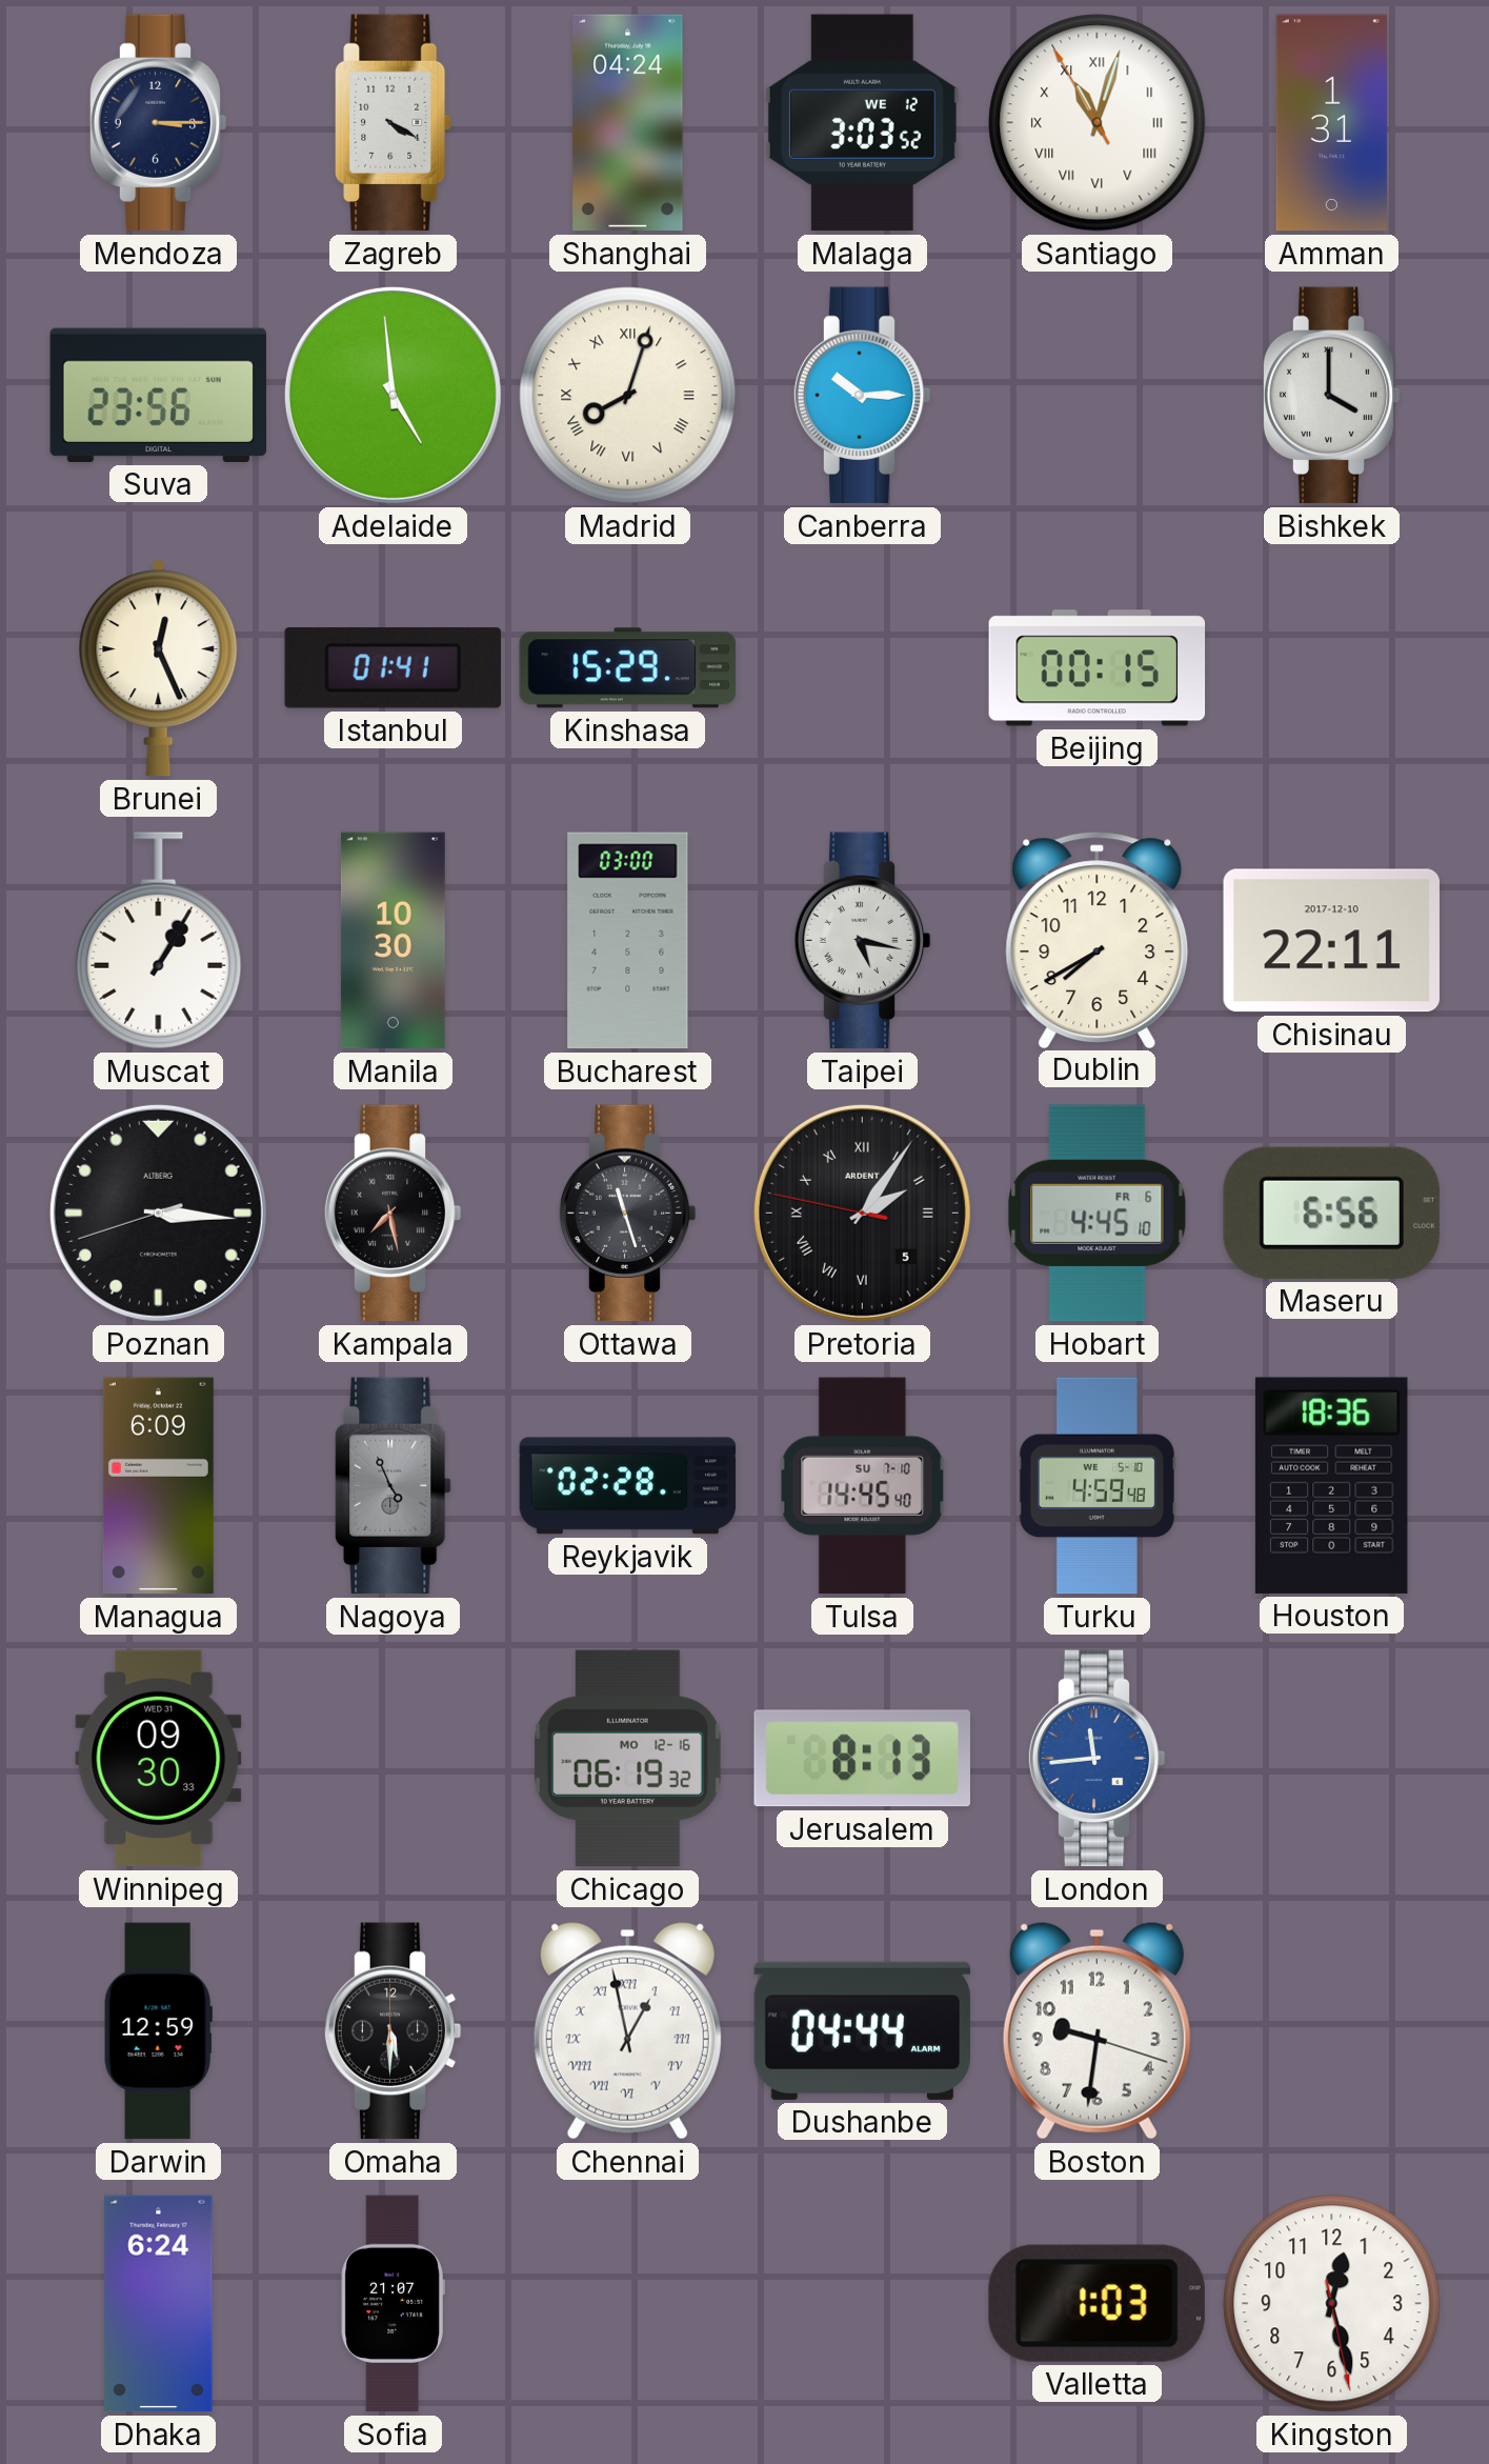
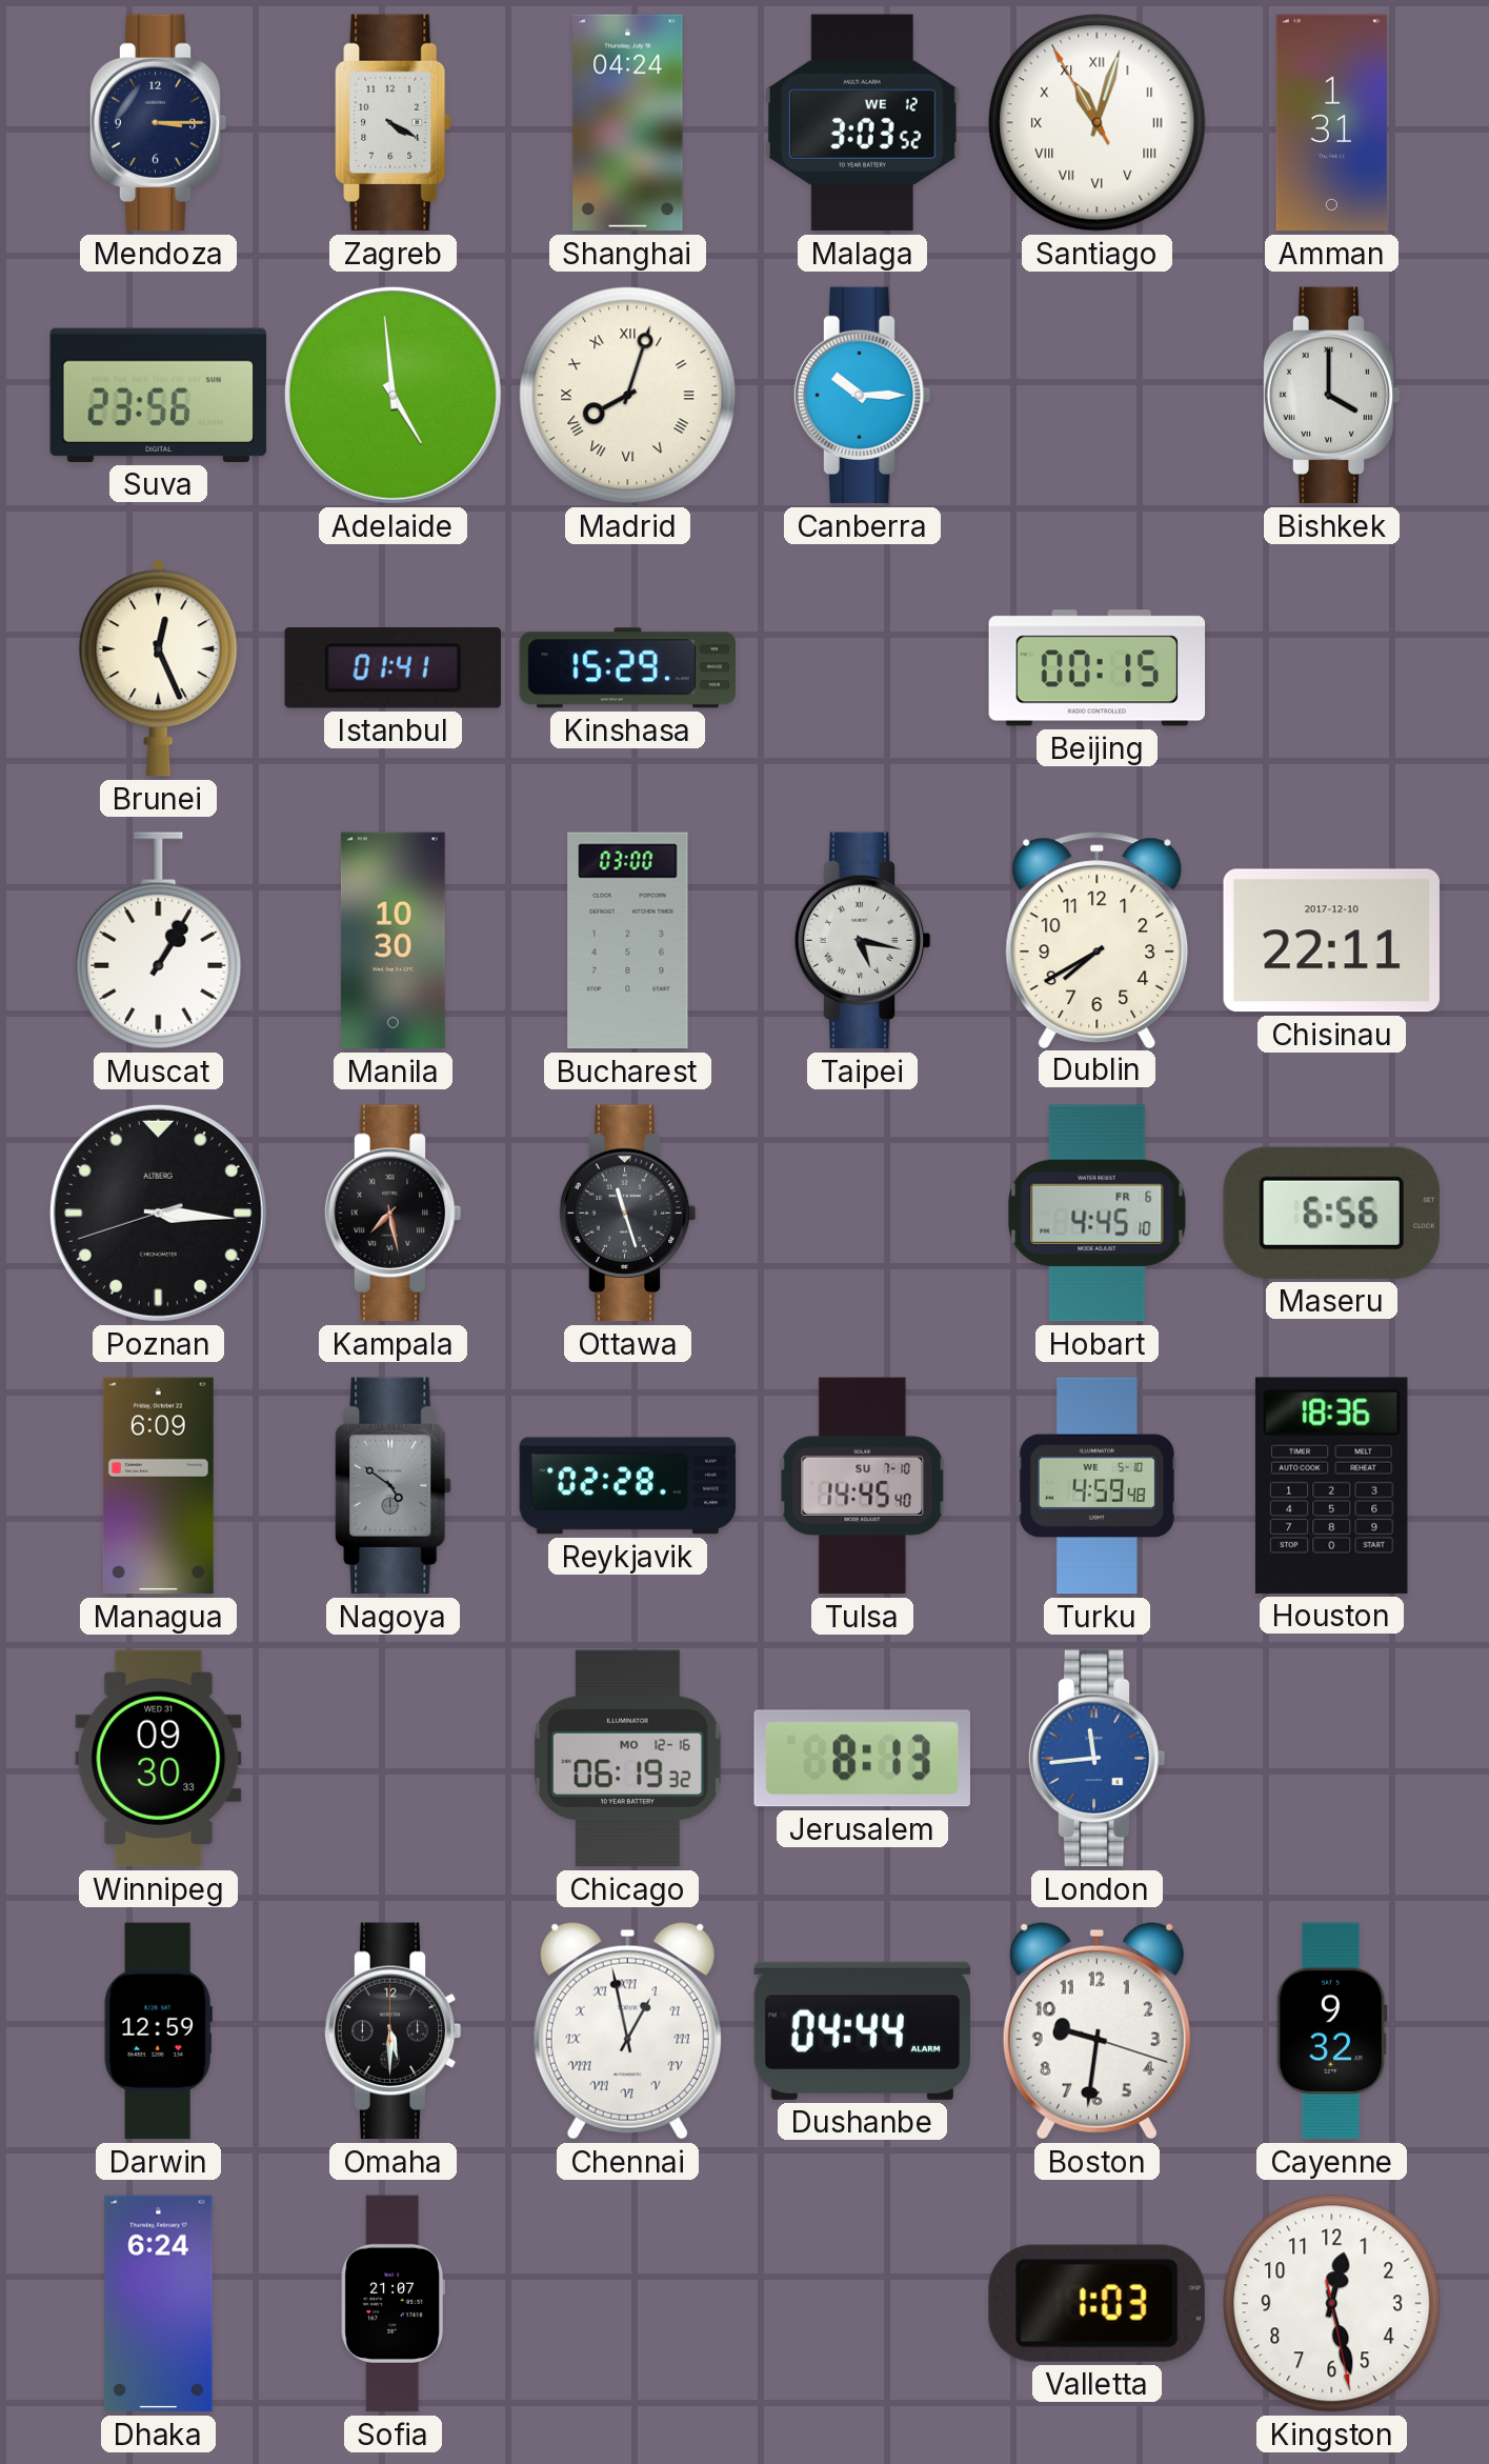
Pretoria: 2:05 -> none (862, 1213)
Nagoya: 4:56 -> 4:51 (394, 1486)
Cayenne: none -> 9:32 (1331, 2031)
